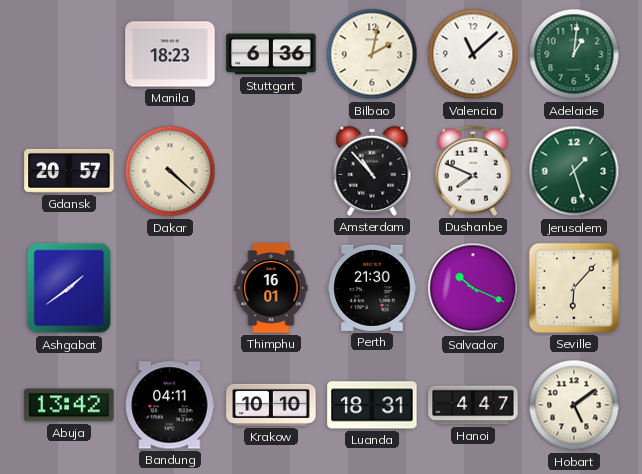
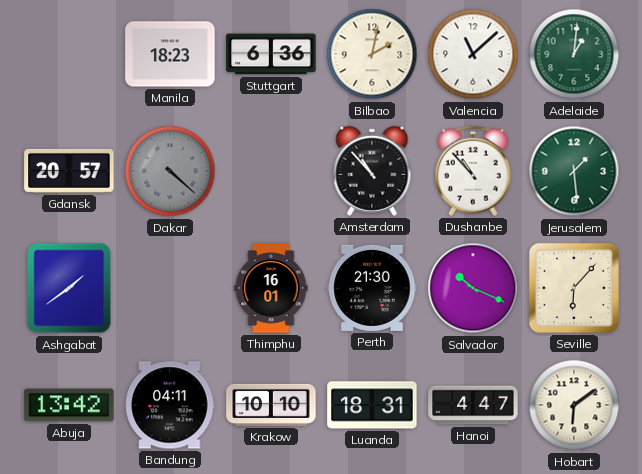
Dakar dial: cream -> grey (170, 171)
Dushanbe: 7:49 -> 10:53 (473, 171)
Jerusalem: 1:27 -> 1:29 (574, 171)
Hobart: 5:09 -> 6:09 (574, 405)
